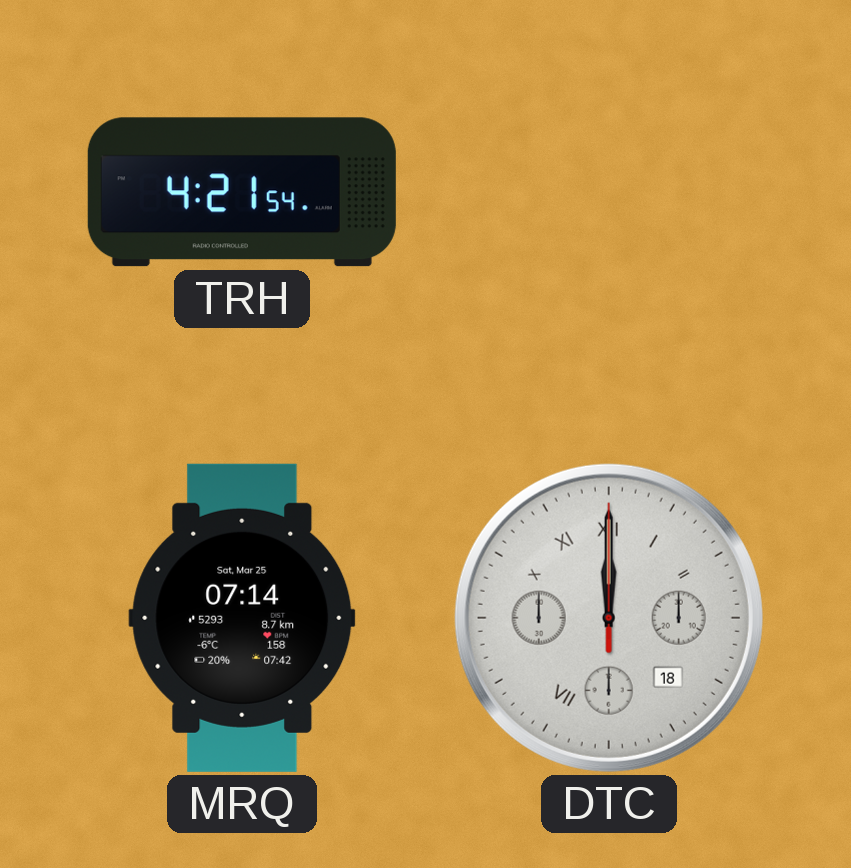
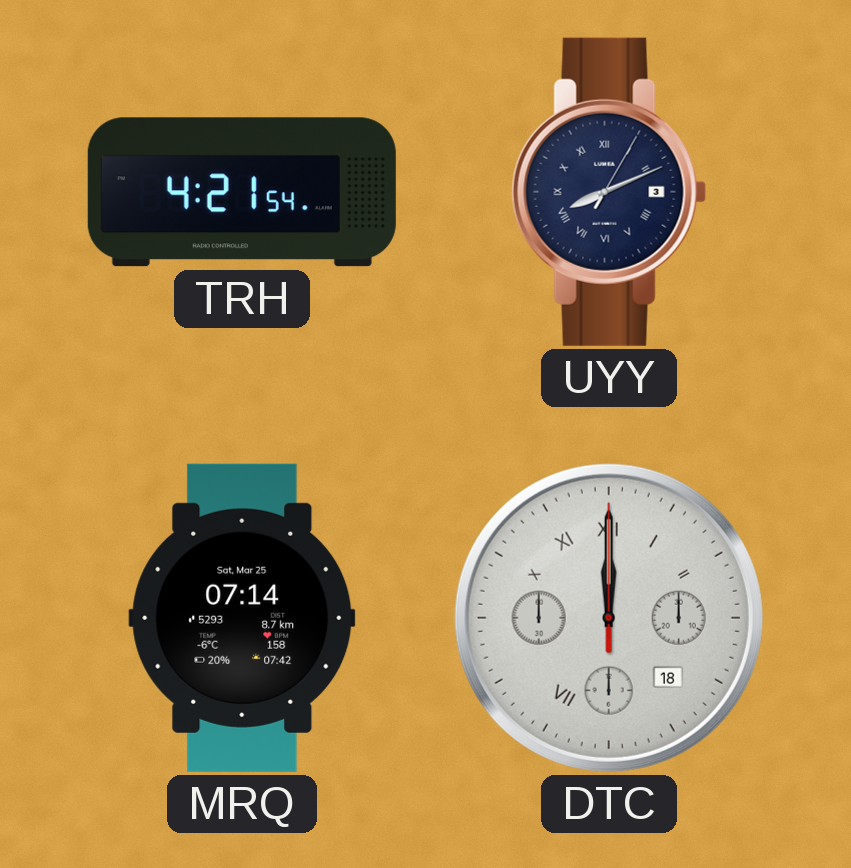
UYY: none -> 8:11 (609, 192)
